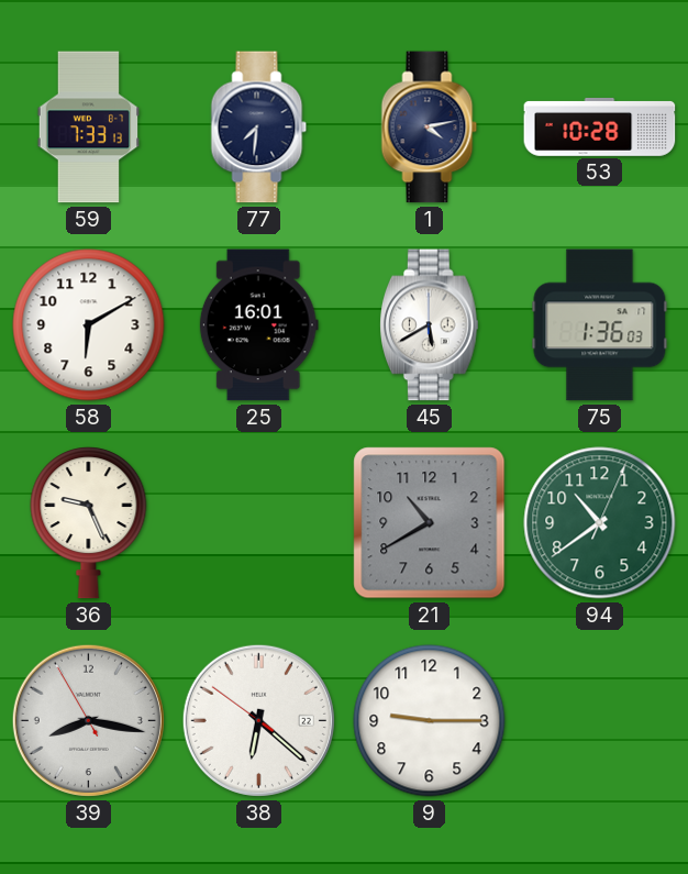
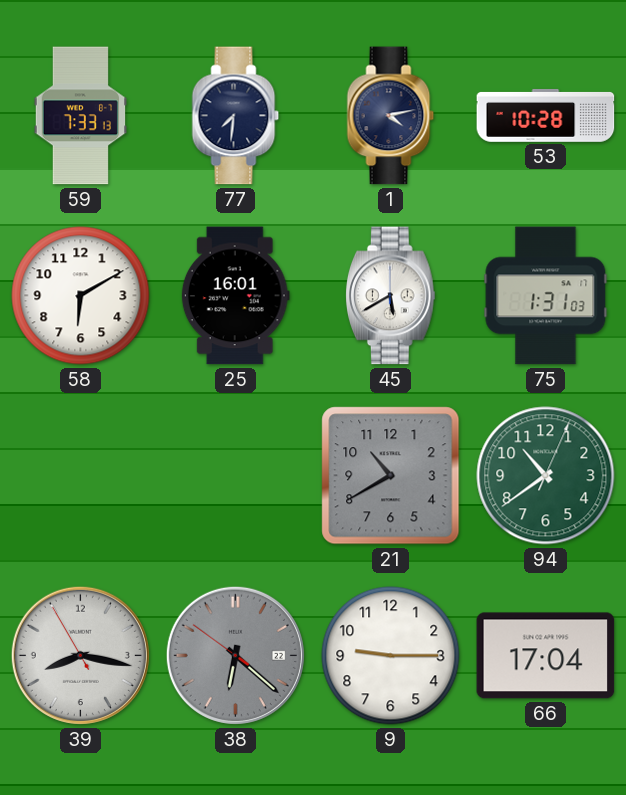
75: 1:36 -> 1:31 (546, 296)
36: 9:26 -> none (89, 523)
38 dial: white -> grey (235, 655)
66: none -> 17:04 (546, 656)
